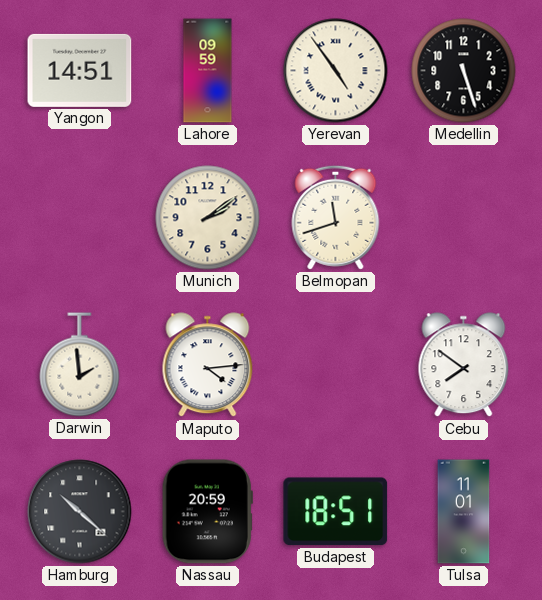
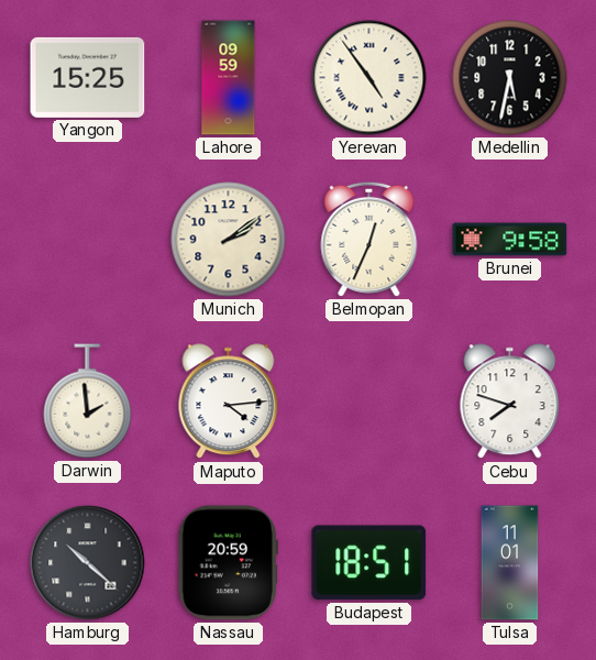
Yangon: 14:51 -> 15:25 (88, 77)
Medellin: 5:27 -> 5:32 (510, 78)
Belmopan: 11:42 -> 12:34 (369, 239)
Brunei: none -> 9:58 (510, 240)
Cebu: 7:51 -> 7:48 (510, 402)
